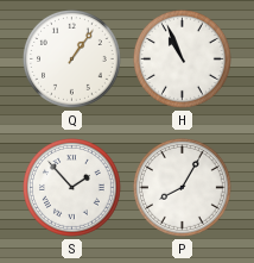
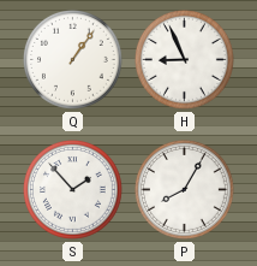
H: 10:56 -> 8:56 (184, 59)
